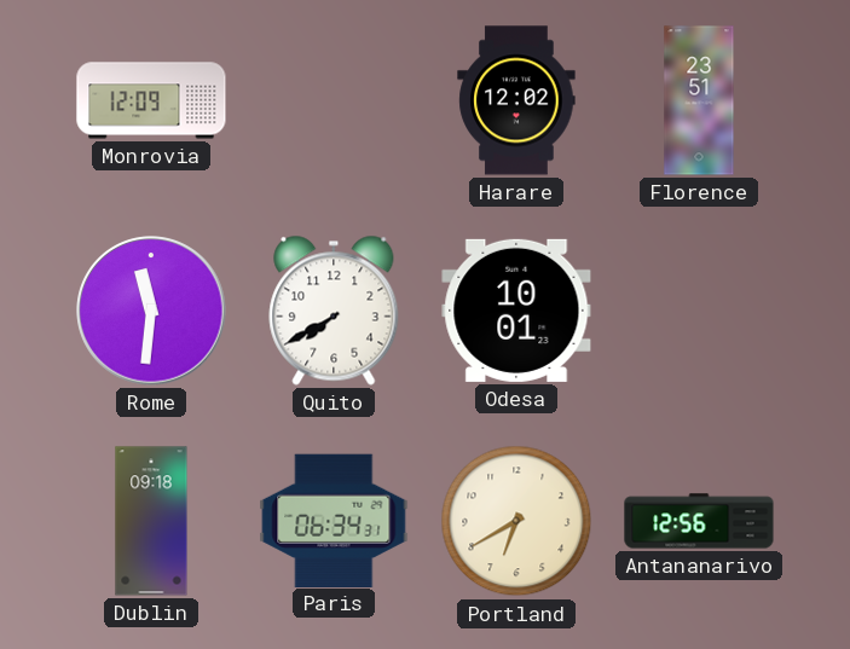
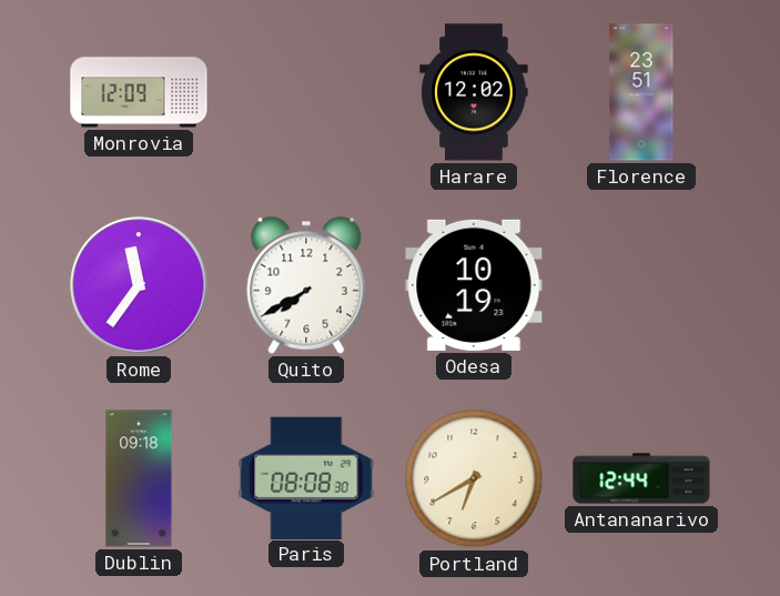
Rome: 11:31 -> 11:36 (139, 285)
Odesa: 10:01 -> 10:19 (474, 285)
Paris: 06:34 -> 08:08 (306, 477)
Antananarivo: 12:56 -> 12:44 (641, 478)
